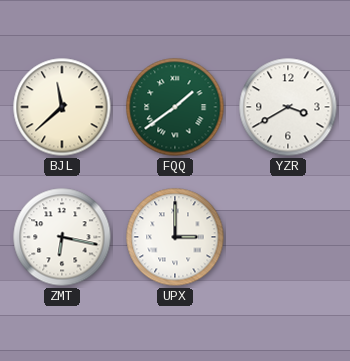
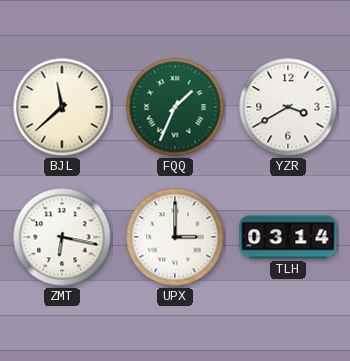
FQQ: 1:39 -> 1:34 (175, 107)
TLH: none -> 03:14 (288, 237)
